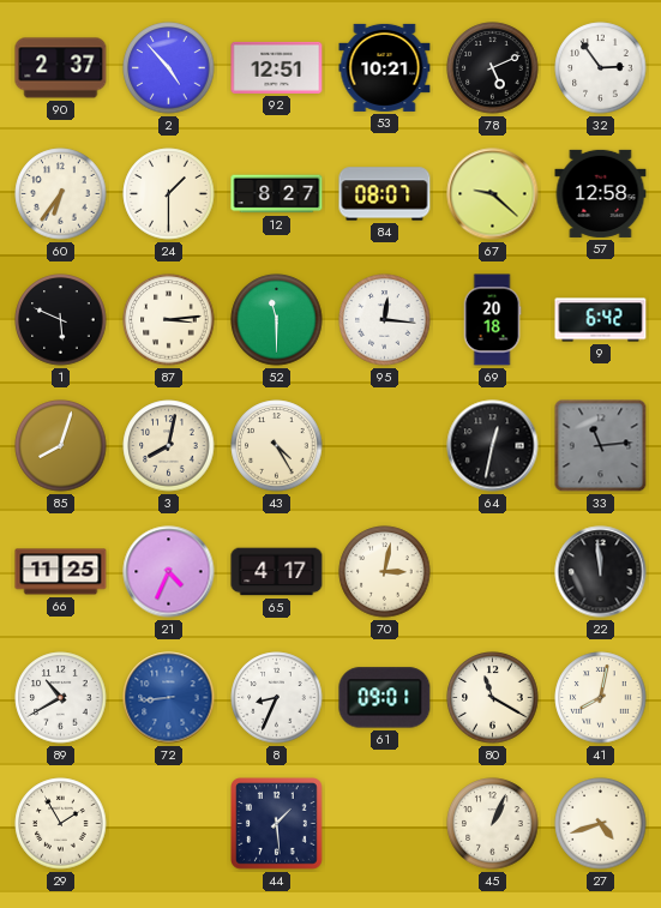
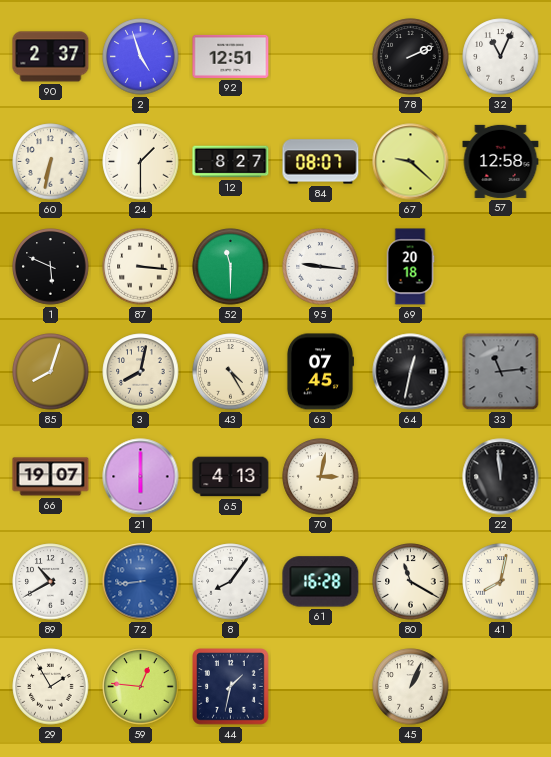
2: 4:53 -> 4:57 (141, 57)
53: 10:21 -> none (385, 67)
78: 5:11 -> 2:11 (411, 57)
32: 2:54 -> 11:04 (501, 57)
60: 6:36 -> 6:32 (51, 162)
87: 3:14 -> 3:16 (141, 267)
95: 12:16 -> 9:16 (321, 267)
9: 6:42 -> none (601, 320)
63: none -> 07:45 (320, 372)
66: 11:25 -> 19:07 (51, 477)
21: 4:34 -> 6:00 (141, 477)
65: 4:17 -> 4:13 (231, 477)
8: 8:34 -> 8:06 (231, 582)
61: 09:01 -> 16:28 (321, 582)
59: none -> 12:46 (141, 687)
44: 1:29 -> 1:32 (231, 687)
27: 4:42 -> none (601, 824)
